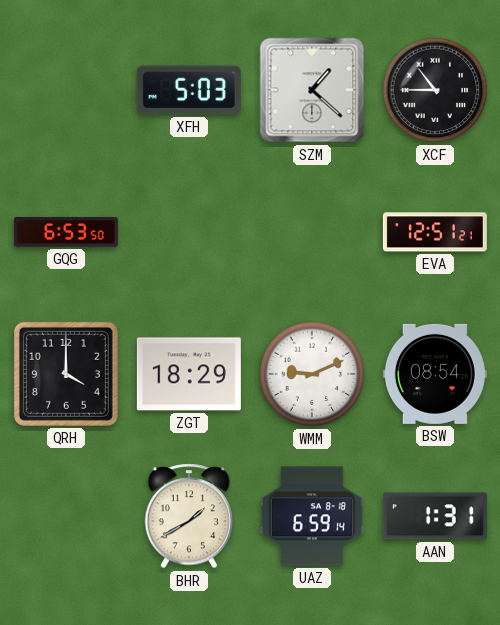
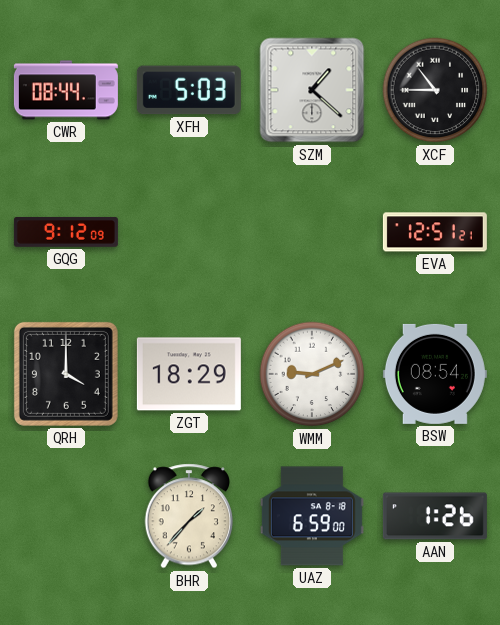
CWR: none -> 08:44 (66, 90)
GQG: 6:53 -> 9:12 (66, 232)
BHR: 1:40 -> 1:37 (188, 516)
UAZ: 6:59:14 -> 6:59:00 (312, 516)
AAN: 1:31 -> 1:26 (435, 516)
